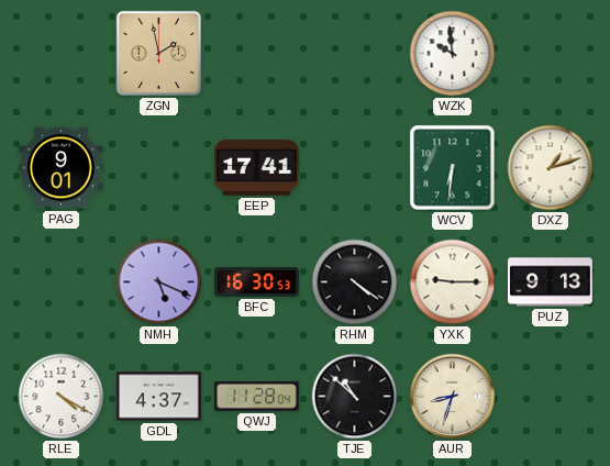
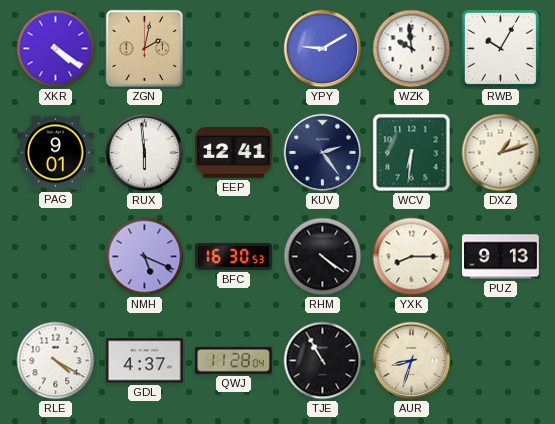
XKR: none -> 4:21 (56, 49)
ZGN: 1:58 -> 2:02 (144, 48)
YPY: none -> 9:10 (323, 49)
RWB: none -> 10:05 (500, 48)
RUX: none -> 5:59 (145, 153)
EEP: 17:41 -> 12:41 (233, 153)
KUV: none -> 2:24 (323, 153)
YXK: 9:15 -> 8:15 (412, 257)
TJE: 10:52 -> 10:55 (323, 361)
